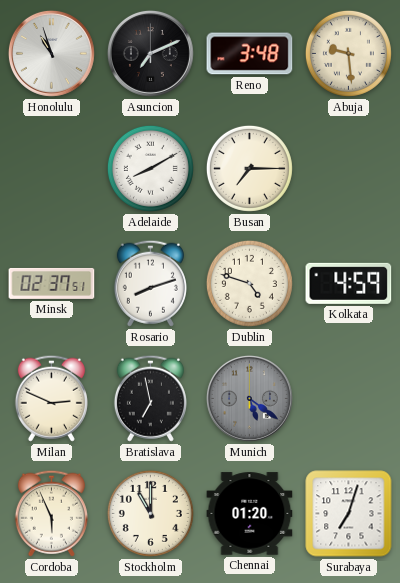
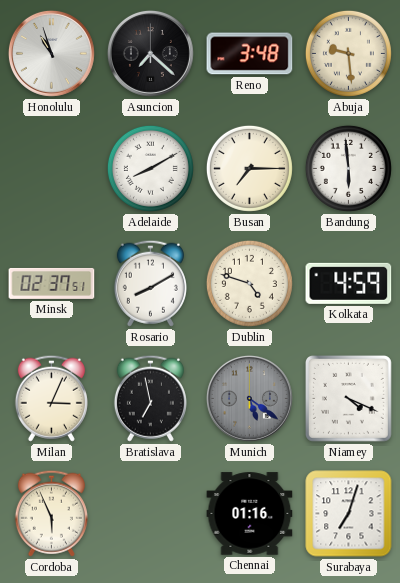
Asuncion: 7:11 -> 7:22 (150, 53)
Bandung: none -> 5:59 (348, 168)
Rosario: 8:12 -> 8:10 (150, 283)
Milan: 2:49 -> 3:04 (51, 398)
Niamey: none -> 4:19 (348, 398)
Stockholm: 11:00 -> none (150, 513)
Chennai: 01:20 -> 01:16 (250, 514)
